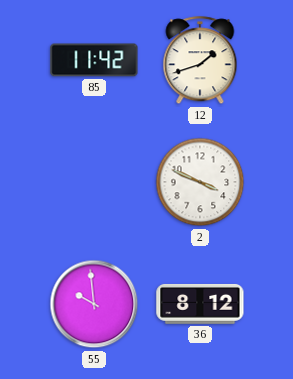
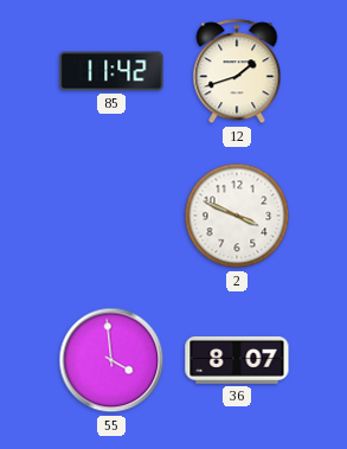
55: 9:59 -> 3:59 (111, 360)
36: 8:12 -> 8:07 (237, 360)
